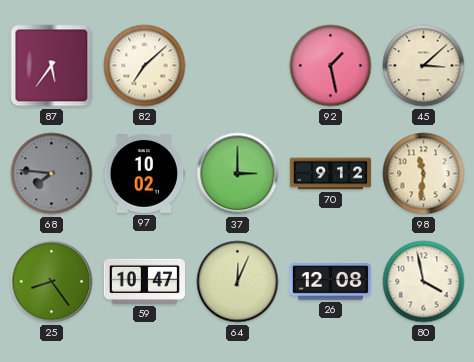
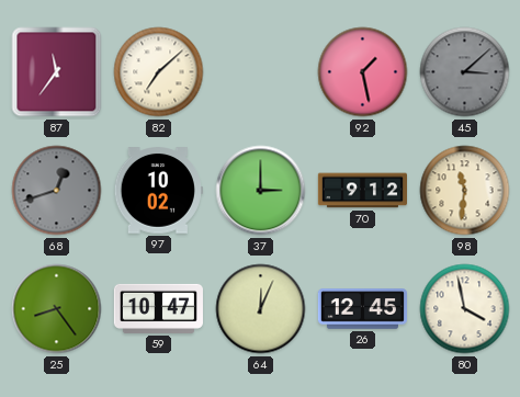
87: 5:36 -> 11:36 (57, 72)
45 dial: cream -> grey (465, 72)
68: 7:46 -> 12:42 (57, 191)
26: 12:08 -> 12:45 (362, 309)
